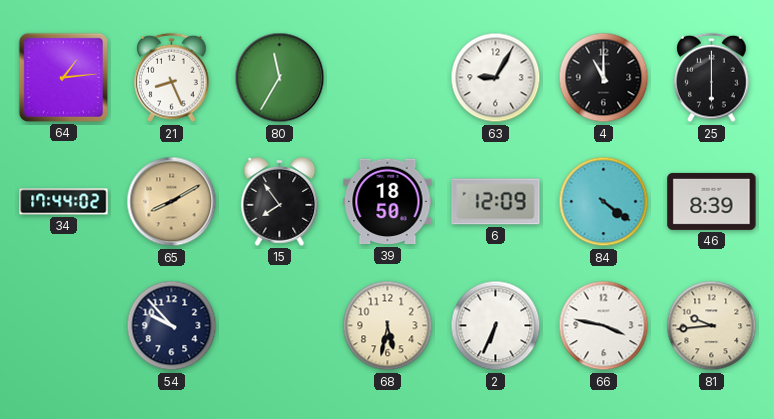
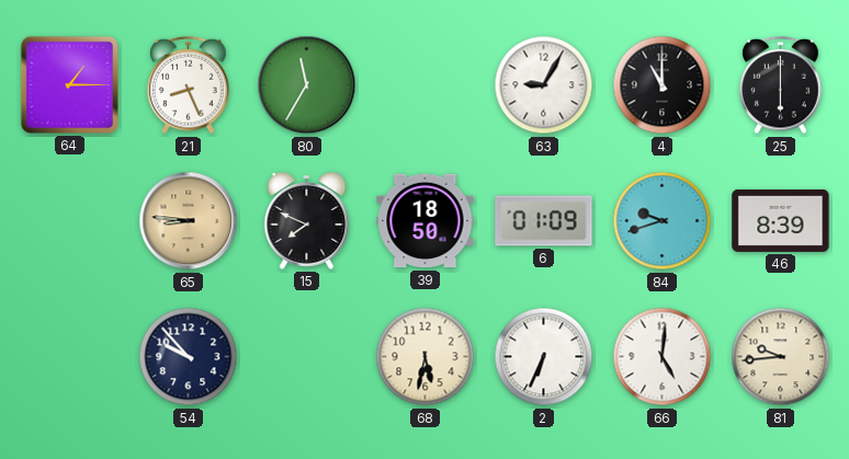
64: 1:14 -> 1:15 (69, 84)
34: 17:44 -> none (64, 202)
65: 8:10 -> 8:46 (189, 221)
15: 7:54 -> 7:49 (307, 220)
6: 12:09 -> 01:09 (544, 221)
84: 4:21 -> 9:42 (663, 221)
66: 3:47 -> 5:01 (663, 357)
